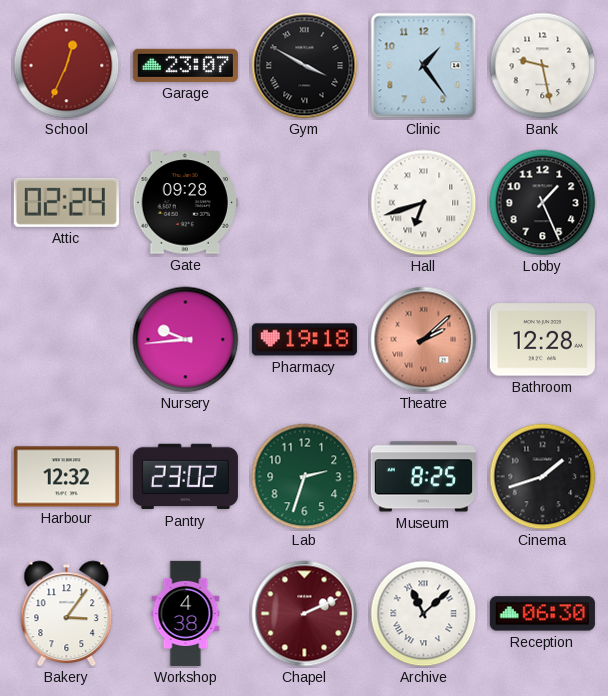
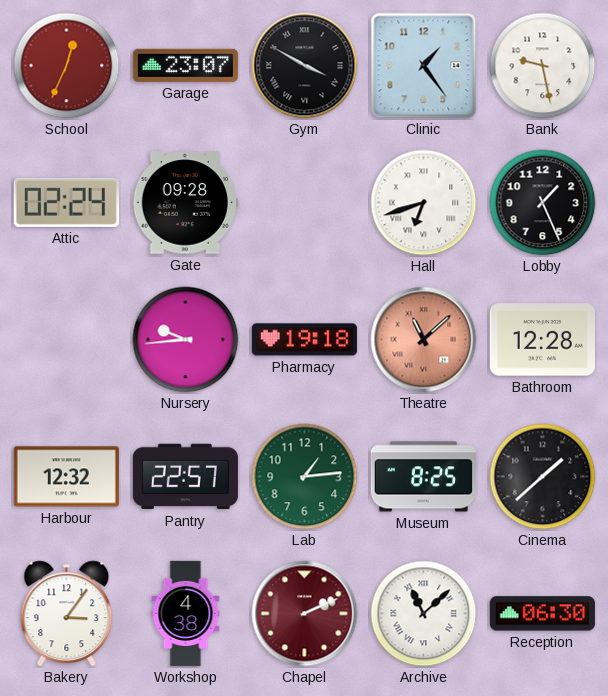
Theatre: 2:08 -> 11:08 (424, 340)
Pantry: 23:02 -> 22:57 (185, 477)
Lab: 2:33 -> 1:14 (305, 477)
Cinema: 1:42 -> 1:38 (543, 477)
